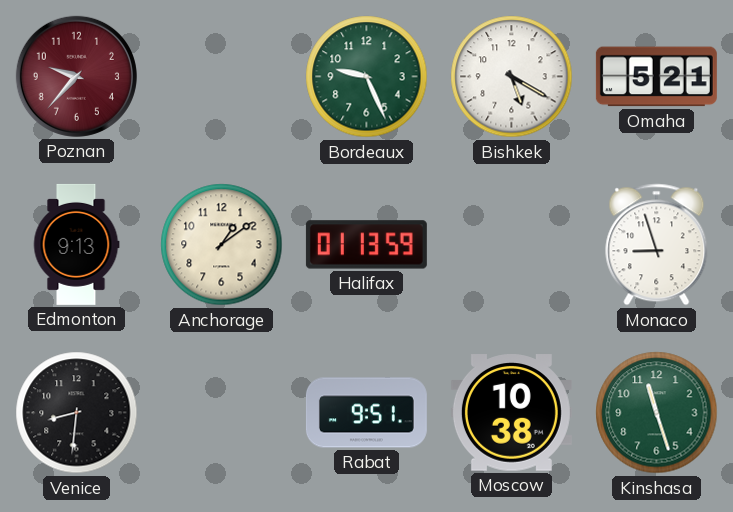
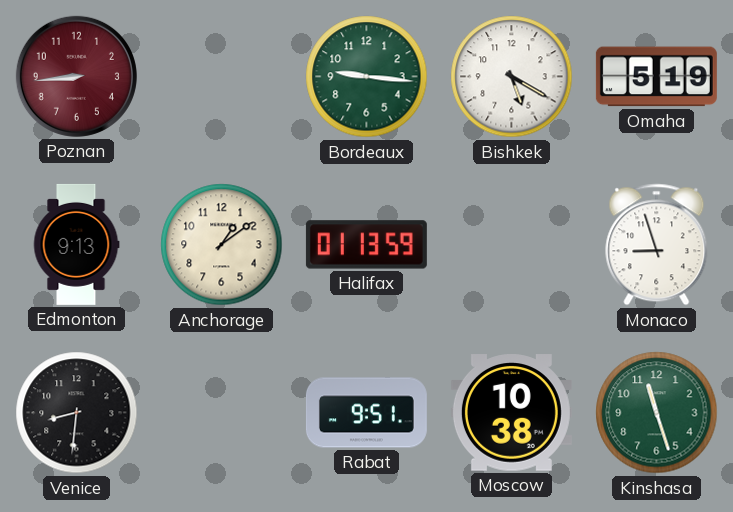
Poznan: 9:37 -> 8:44 (76, 76)
Bordeaux: 9:26 -> 9:16 (367, 77)
Omaha: 5:21 -> 5:19 (656, 77)
